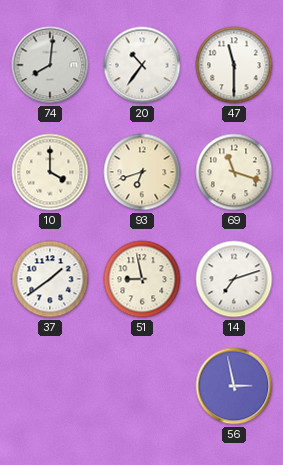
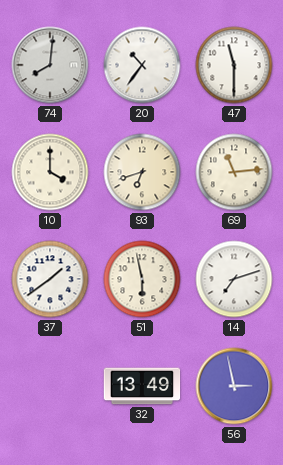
69: 11:18 -> 11:14 (234, 172)
51: 8:58 -> 5:58 (142, 279)
32: none -> 13:49 (142, 386)
